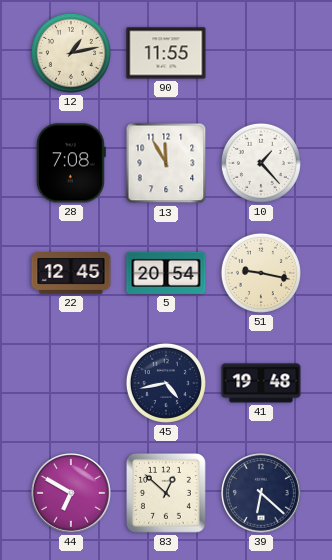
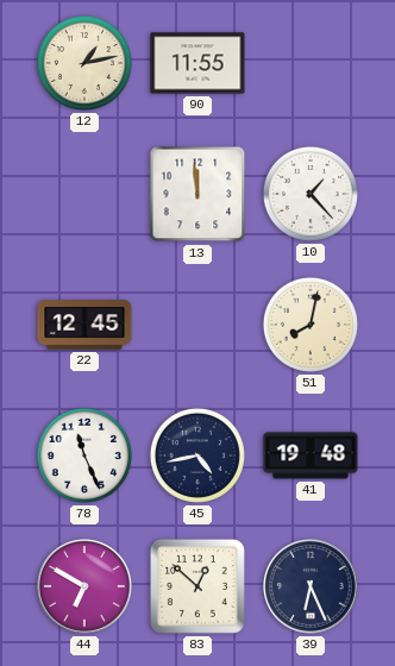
28: 7:08 -> none (71, 163)
13: 11:55 -> 11:59 (197, 194)
5: 20:54 -> none (166, 273)
51: 9:17 -> 8:02 (311, 325)
78: none -> 11:26 (84, 455)
39: 6:22 -> 6:26 (312, 588)
